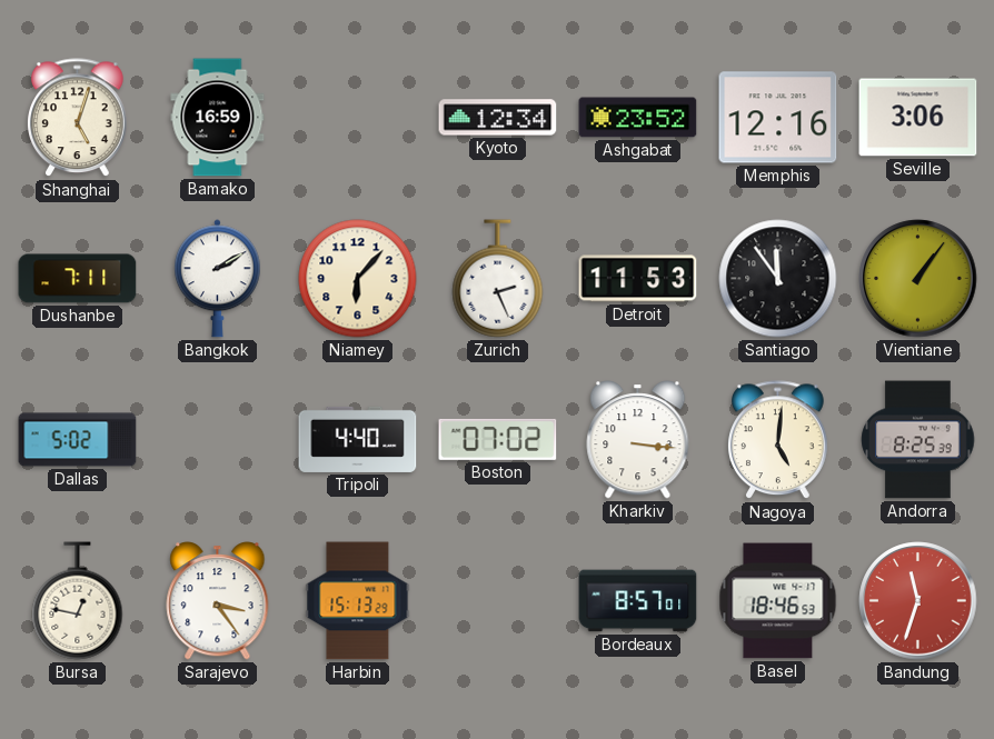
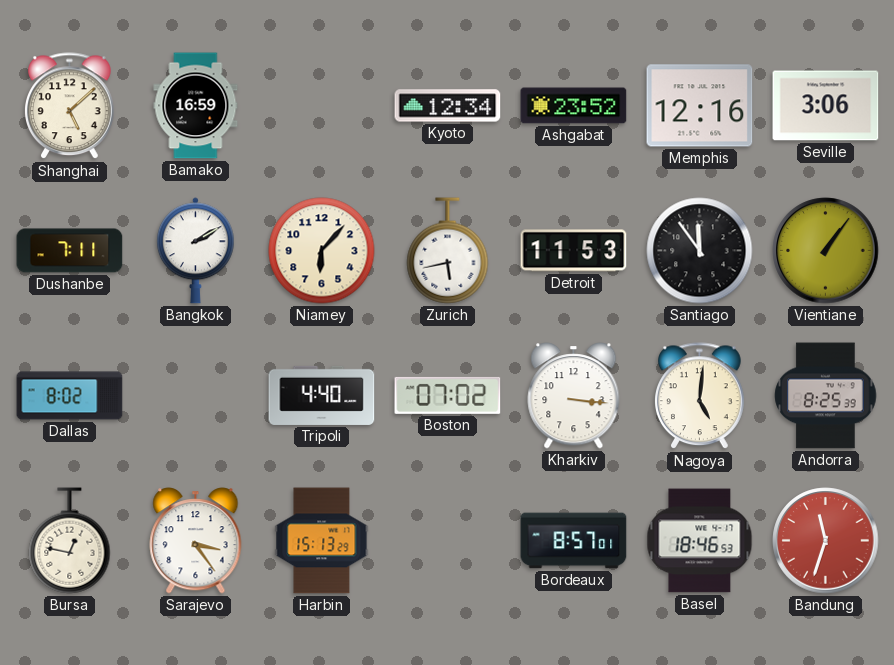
Shanghai: 5:03 -> 5:08 (70, 106)
Zurich: 2:26 -> 5:43 (448, 251)
Dallas: 5:02 -> 8:02 (70, 396)
